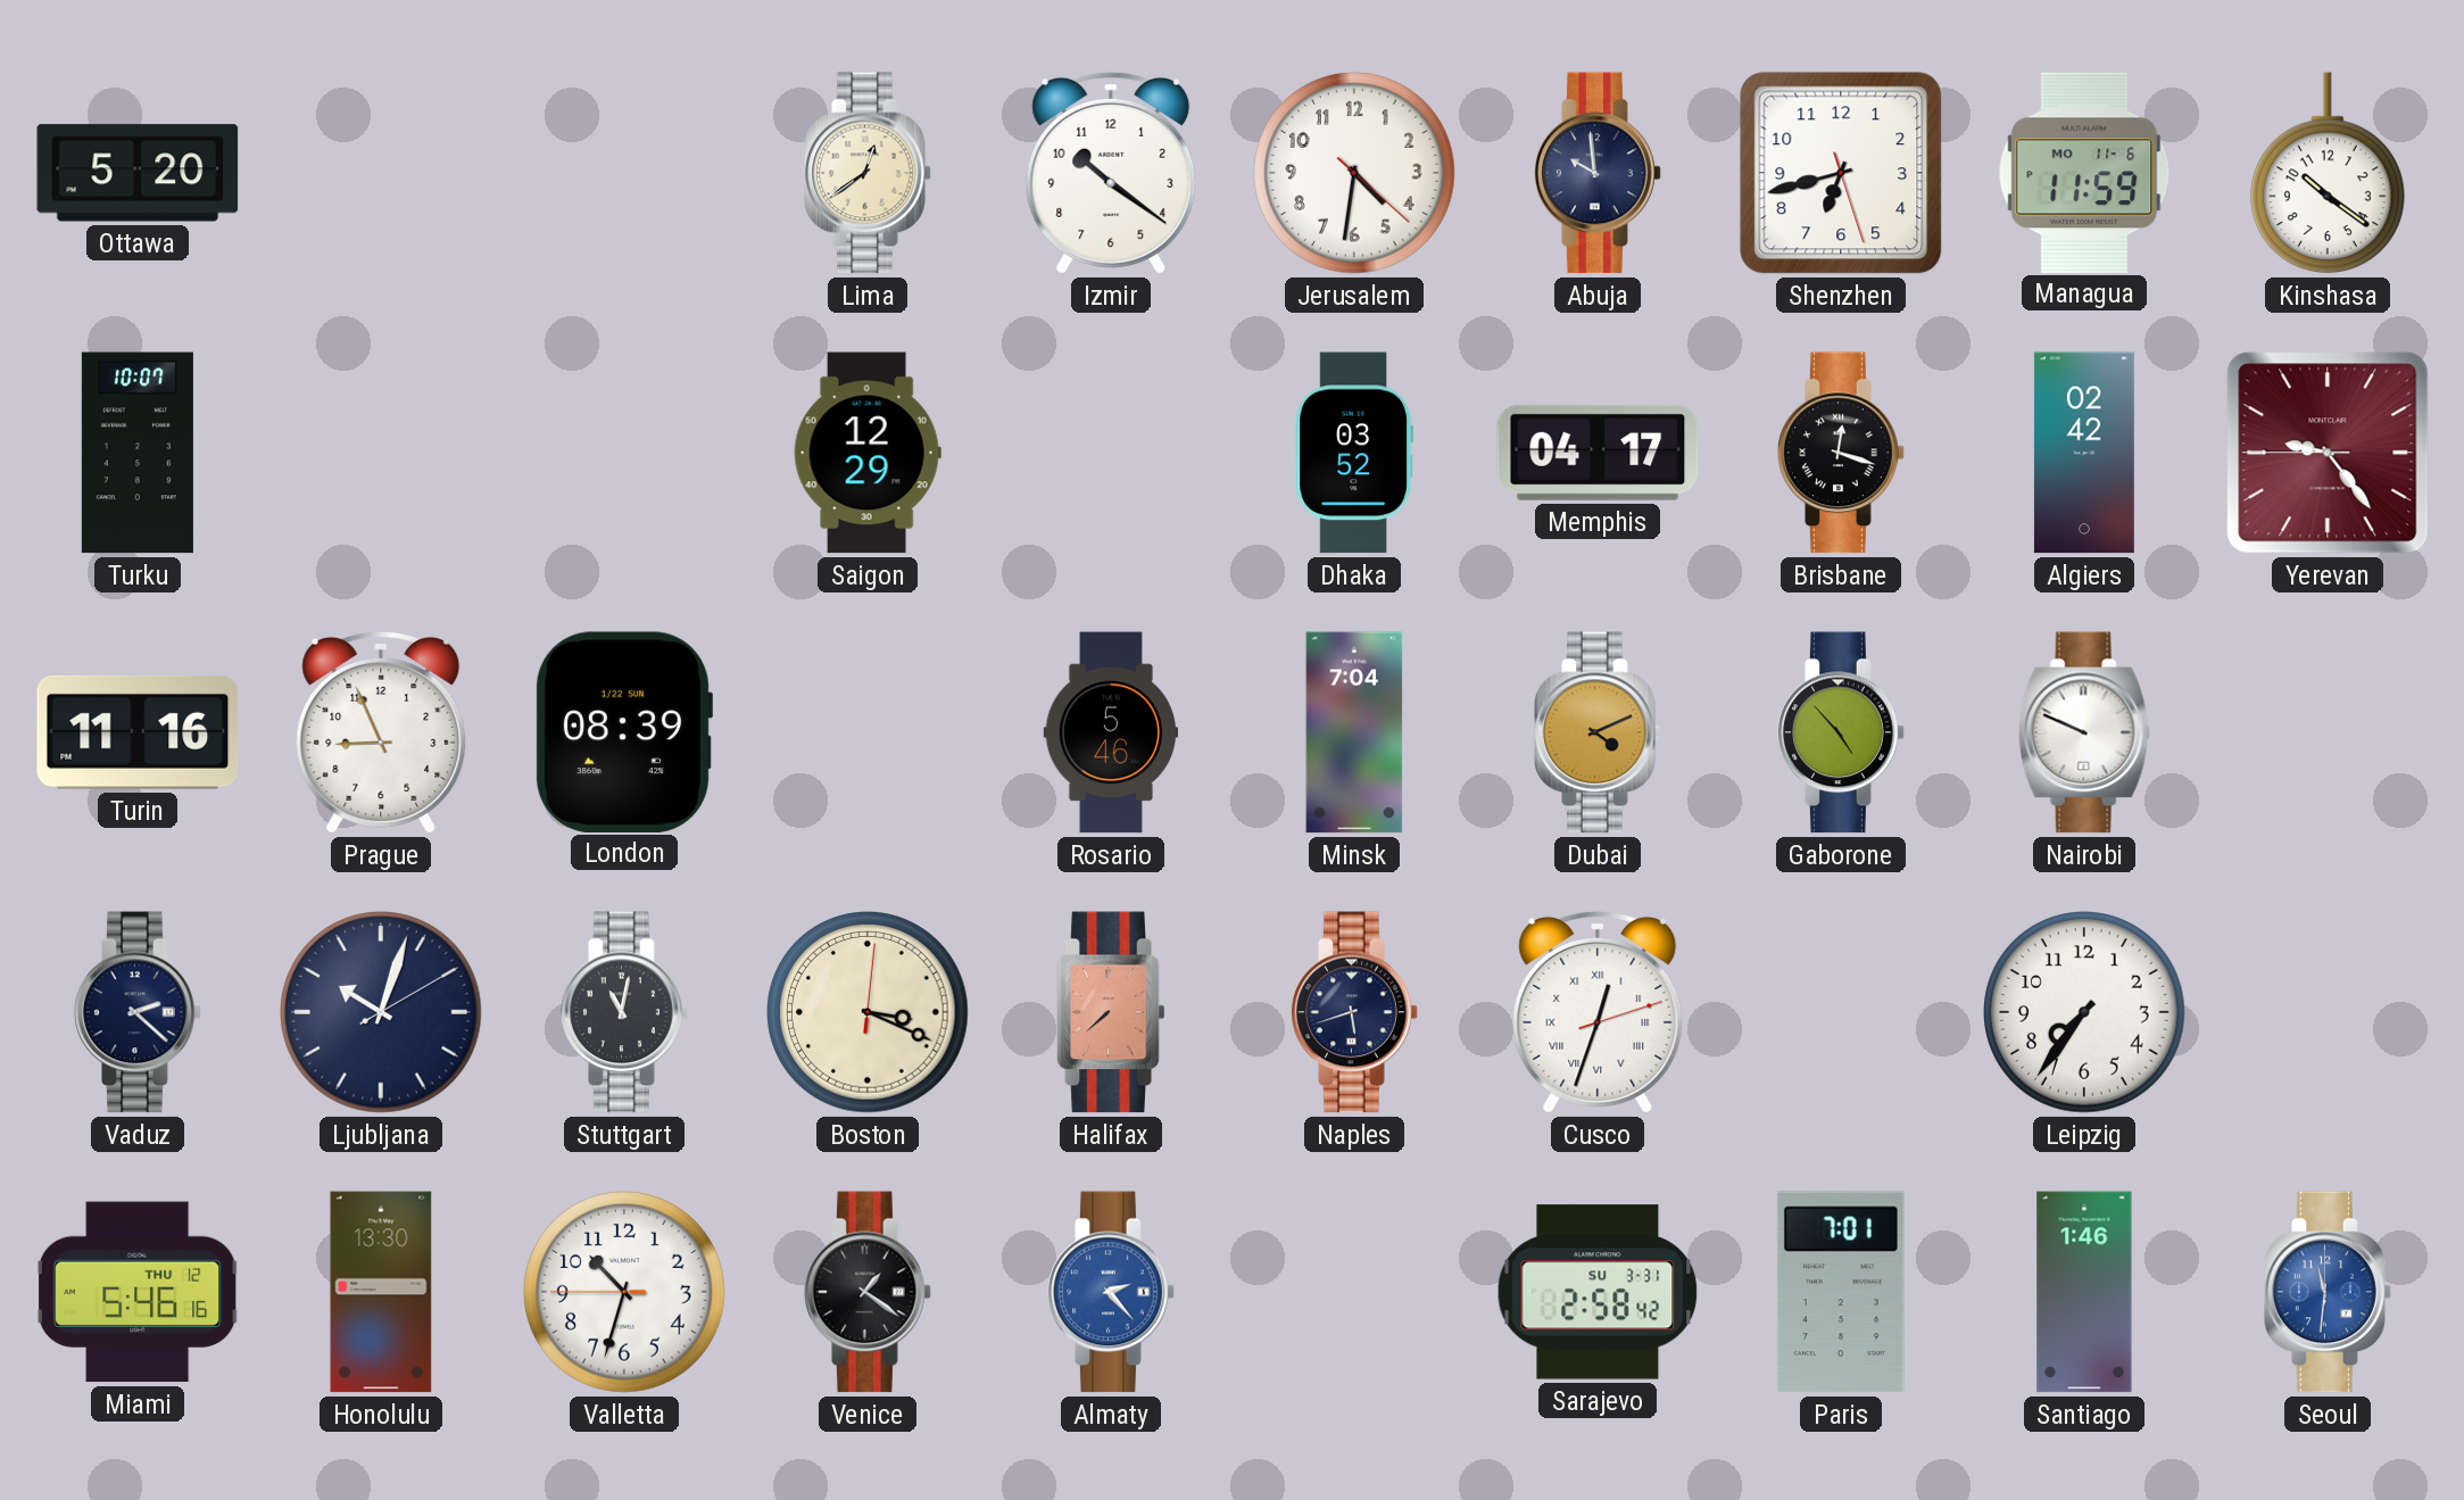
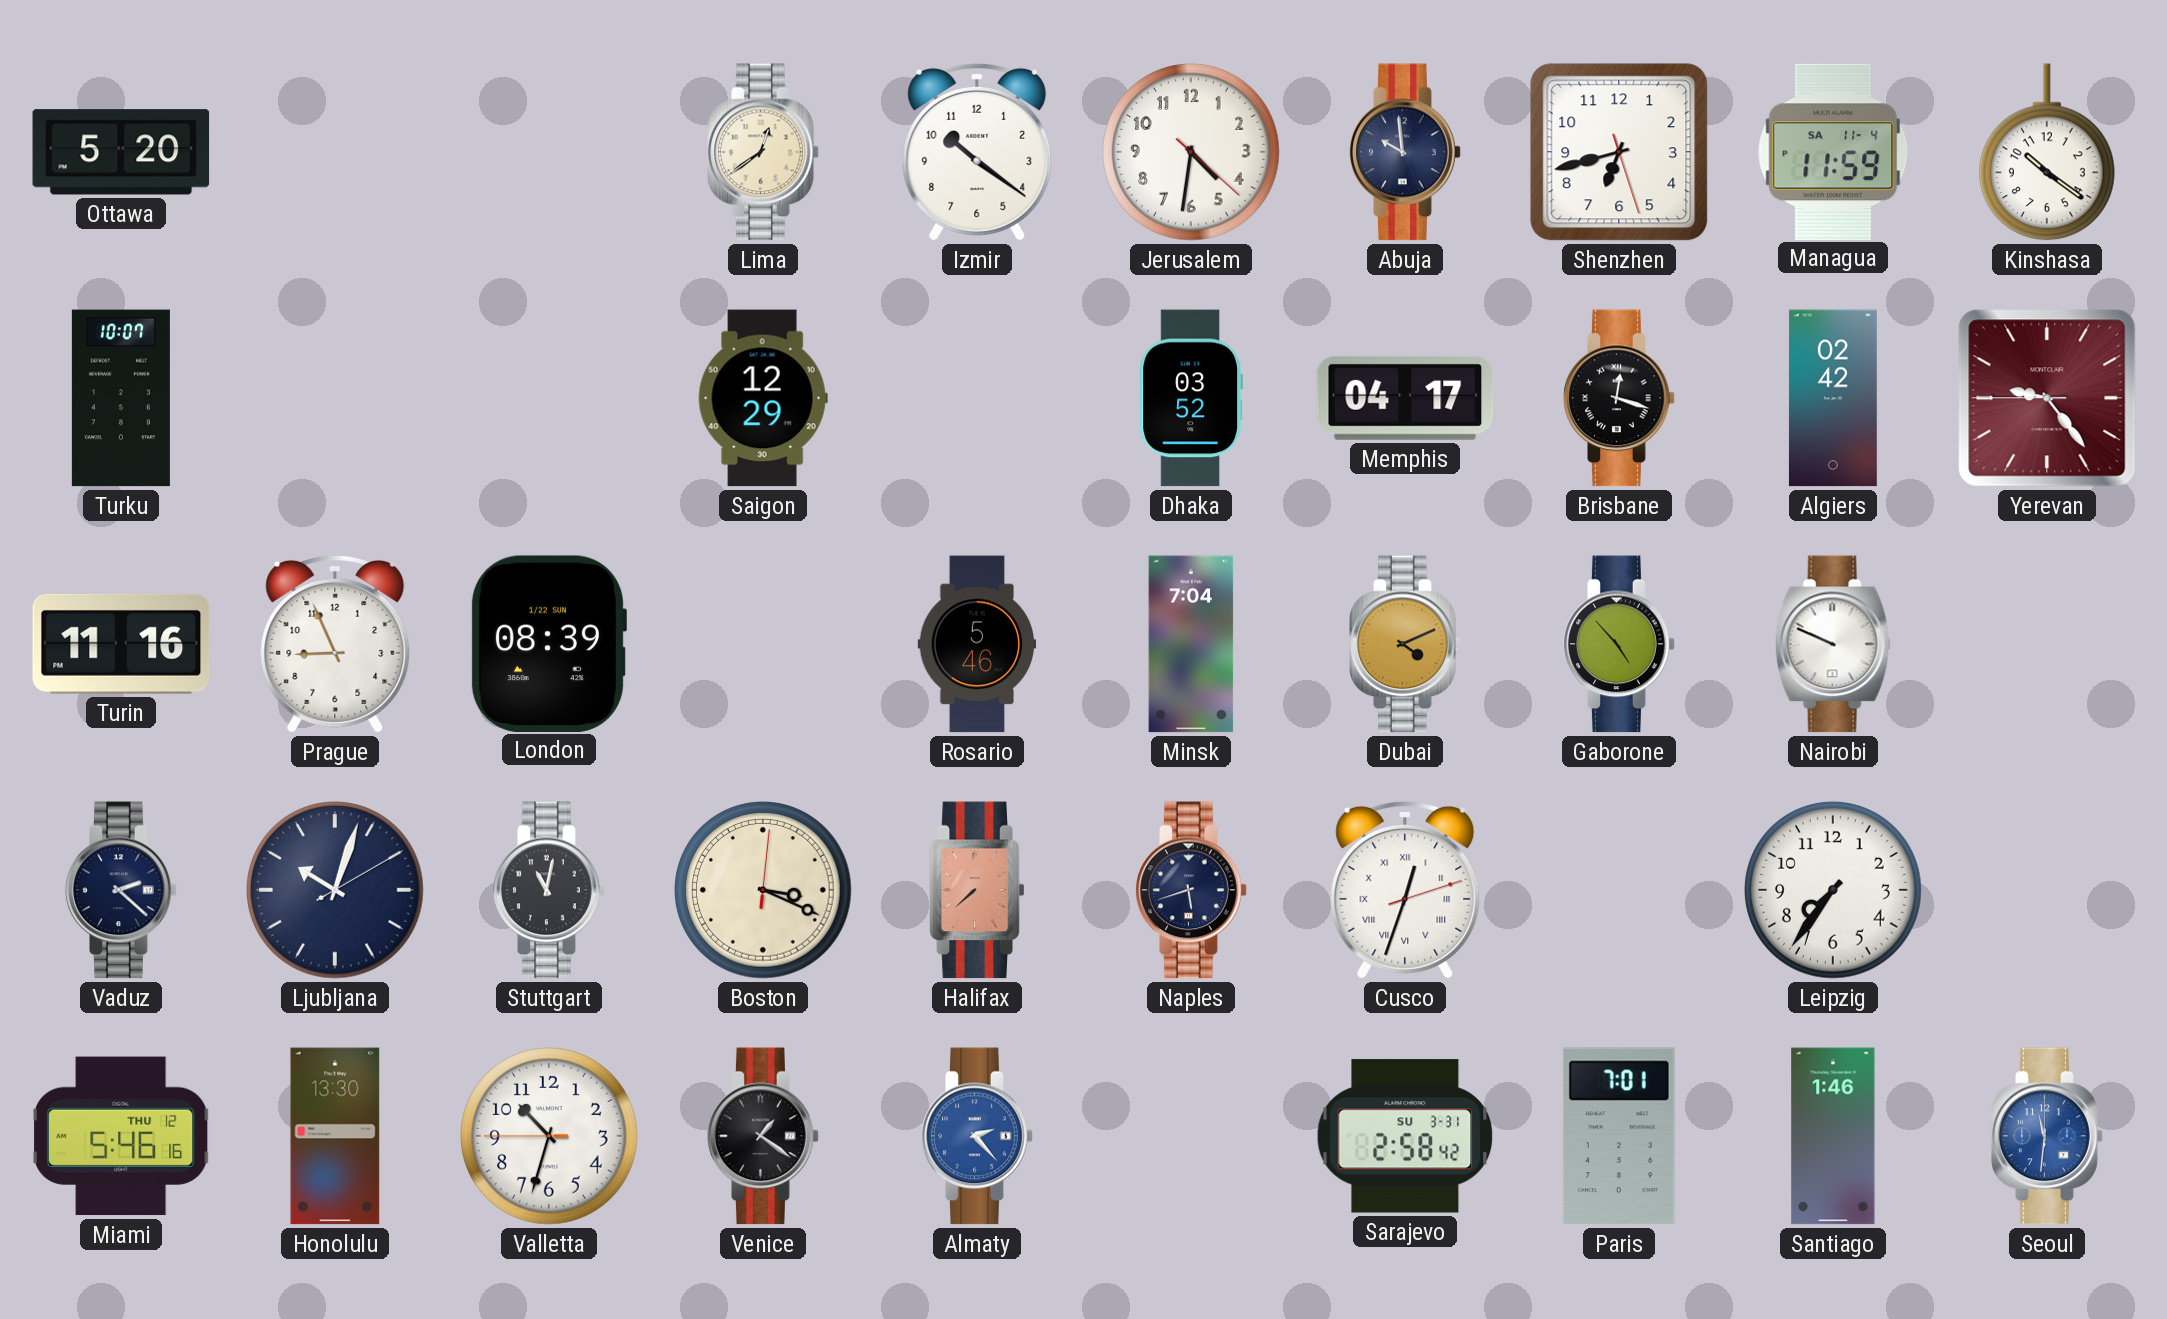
Managua date: MO 11-6 -> SA 11-4 (1833, 151)
